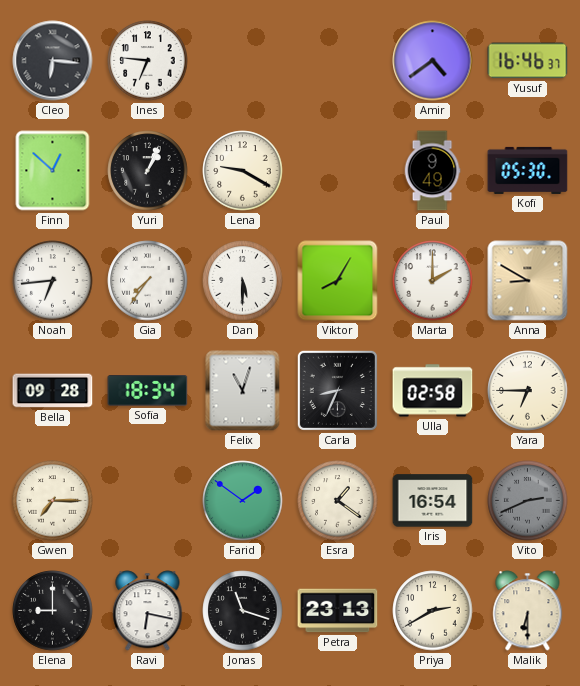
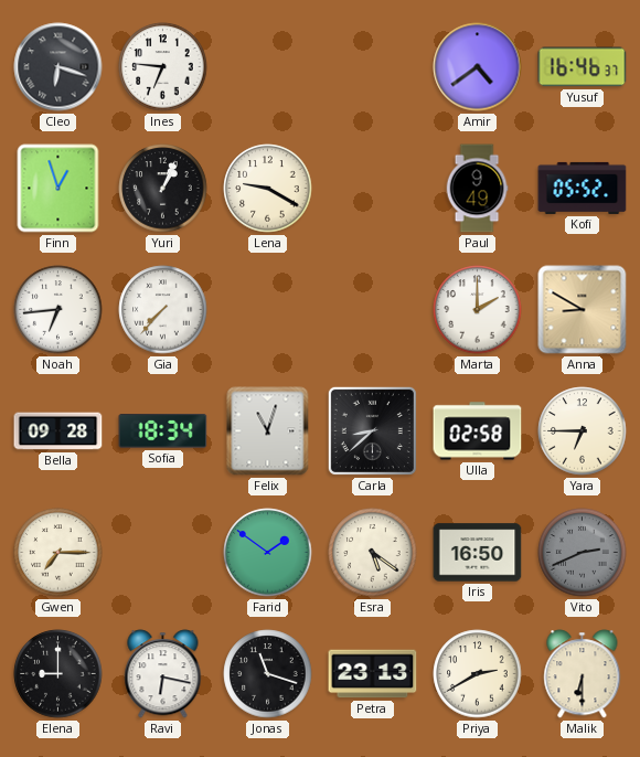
Cleo: 6:16 -> 6:18 (58, 67)
Finn: 12:52 -> 12:57 (58, 189)
Kofi: 05:30 -> 05:52 (583, 188)
Gia: 7:36 -> 7:37 (163, 310)
Dan: 5:30 -> none (243, 281)
Viktor: 8:05 -> none (338, 281)
Carla: 8:34 -> 8:38 (372, 430)
Esra: 1:21 -> 5:21 (373, 553)
Iris: 16:54 -> 16:50 (478, 553)
